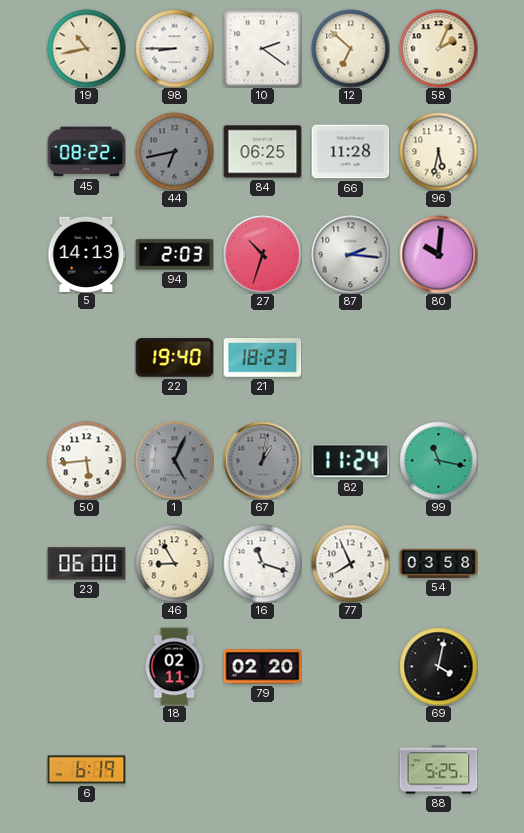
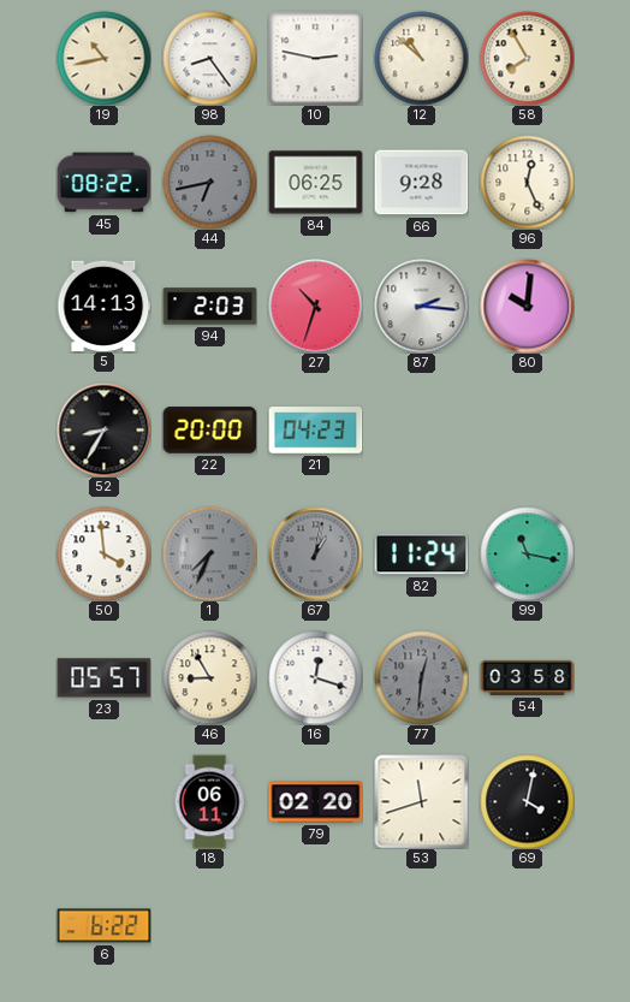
98: 8:45 -> 8:24 (209, 58)
10: 2:21 -> 2:47 (315, 58)
12: 6:52 -> 10:52 (421, 58)
58: 2:04 -> 7:55 (527, 58)
66: 11:28 -> 9:28 (421, 183)
96: 5:32 -> 12:26 (527, 182)
52: none -> 8:35 (103, 429)
22: 19:40 -> 20:00 (209, 431)
21: 18:23 -> 04:23 (315, 431)
50: 5:44 -> 3:59 (103, 553)
1: 5:04 -> 7:34 (209, 553)
23: 06:00 -> 05:57 (103, 678)
16: 11:18 -> 12:18 (315, 677)
77: 7:56 -> 12:31 (421, 677)
77 dial: white -> grey (421, 677)
18: 02:11 -> 06:11 (209, 801)
53: none -> 11:42 (421, 801)
6: 6:19 -> 6:22 (103, 926)
88: 5:25 -> none (438, 770)
